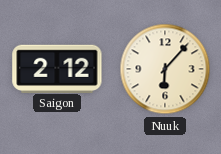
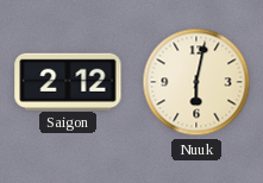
Nuuk: 6:07 -> 6:02 (196, 82)
